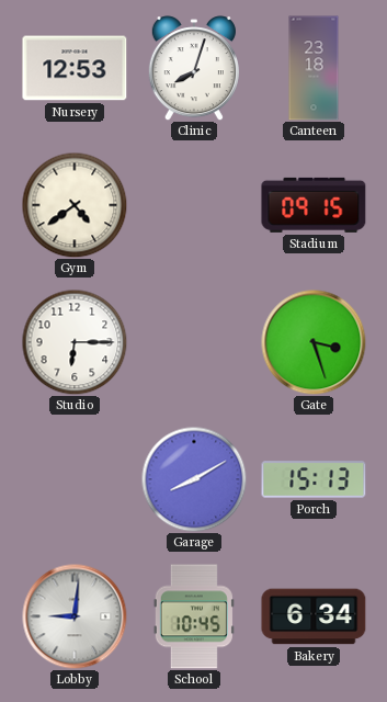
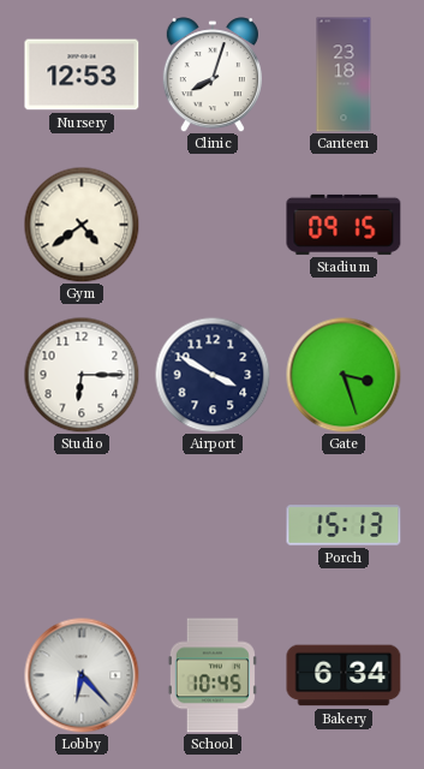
Airport: none -> 3:50 (213, 375)
Garage: 8:10 -> none (194, 479)
Lobby: 9:01 -> 6:23 (82, 675)
